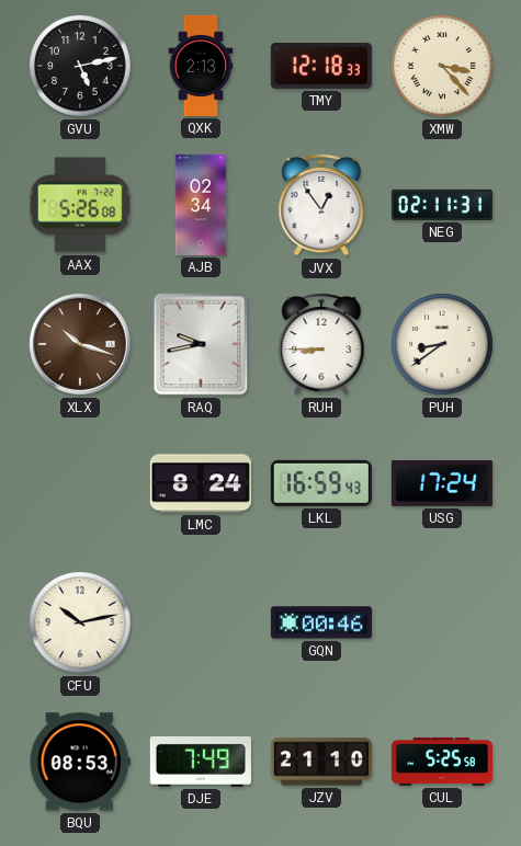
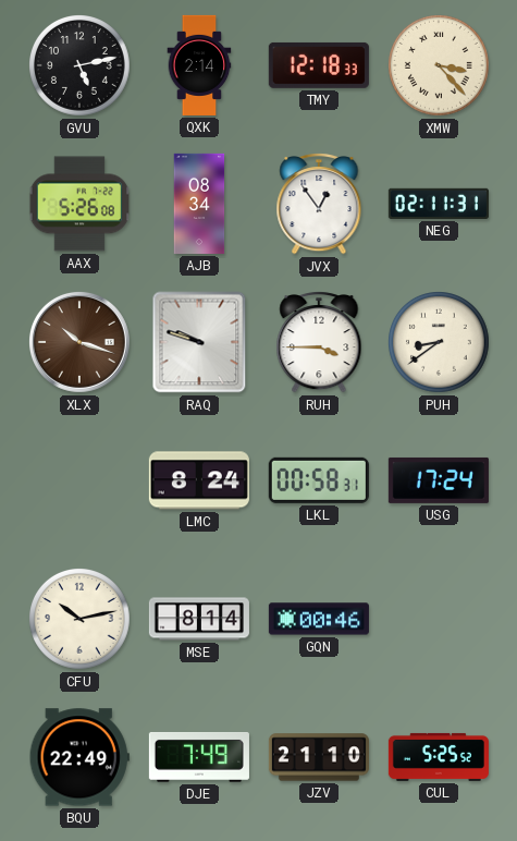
QXK: 2:13 -> 2:14 (199, 65)
AJB: 02:34 -> 08:34 (199, 204)
RAQ: 9:43 -> 9:48 (199, 342)
RUH: 8:45 -> 3:45 (319, 343)
LKL: 16:59 -> 00:58 (319, 480)
MSE: none -> 8:14 (199, 619)
BQU: 08:53 -> 22:49 (79, 757)
CUL: 5:25:58 -> 5:25:52 (439, 757)
